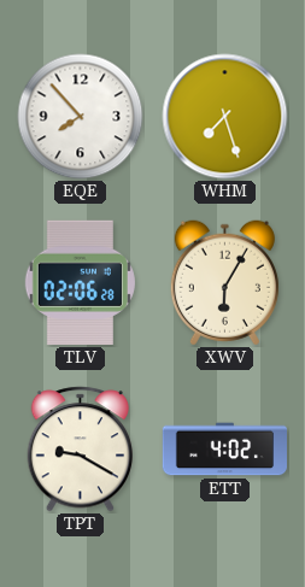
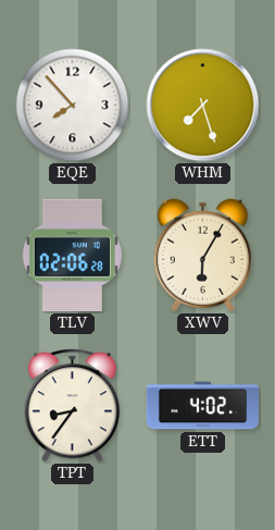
TPT: 9:20 -> 8:36 (73, 406)
